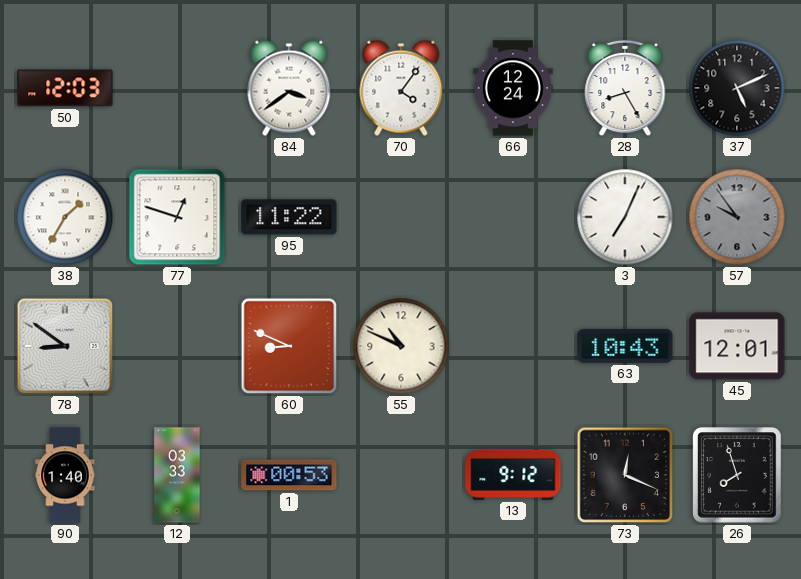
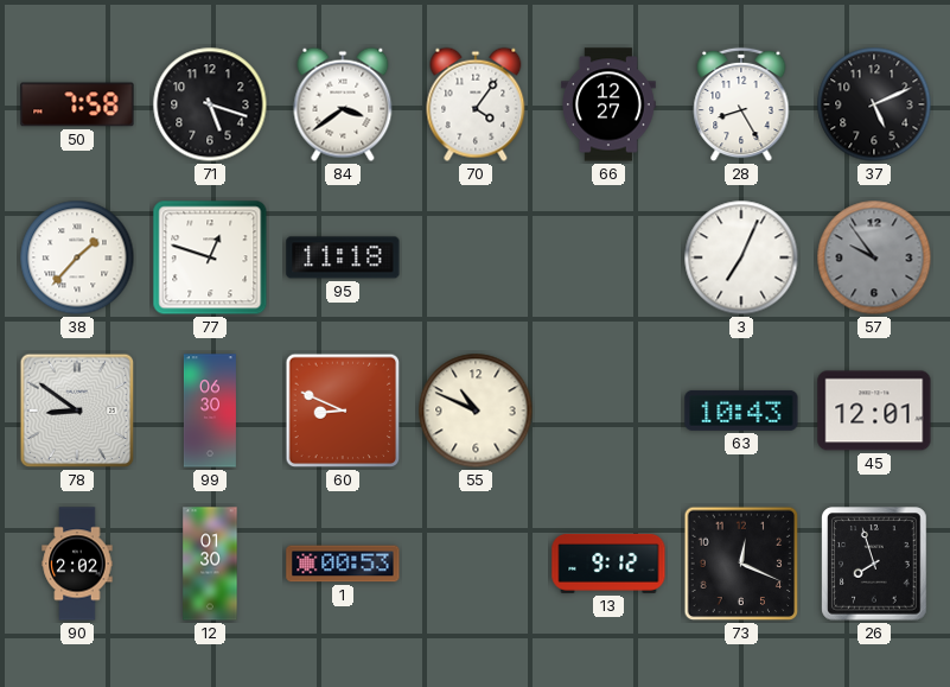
50: 12:03 -> 7:58 (77, 104)
71: none -> 5:18 (210, 104)
66: 12:24 -> 12:27 (610, 104)
38: 1:35 -> 1:37 (77, 257)
95: 11:22 -> 11:18 (343, 257)
99: none -> 06:30 (210, 411)
90: 1:40 -> 2:02 (77, 564)
12: 03:33 -> 01:30 (210, 564)
